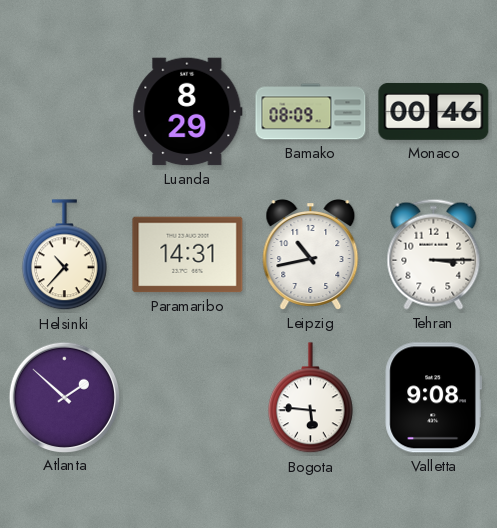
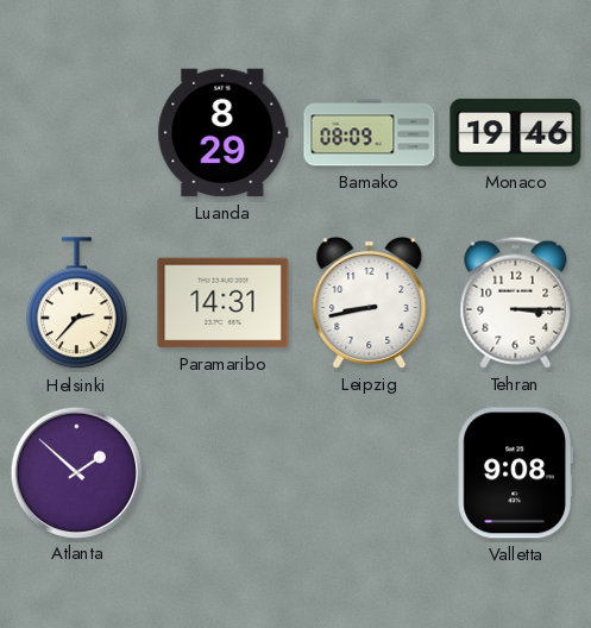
Monaco: 00:46 -> 19:46 (516, 132)
Helsinki: 10:37 -> 2:37 (76, 303)
Leipzig: 10:43 -> 8:43 (370, 303)
Bogota: 5:46 -> none (310, 398)
